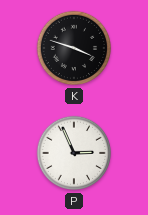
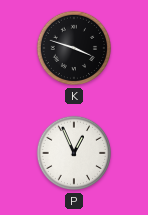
P: 2:56 -> 12:56 (74, 153)
